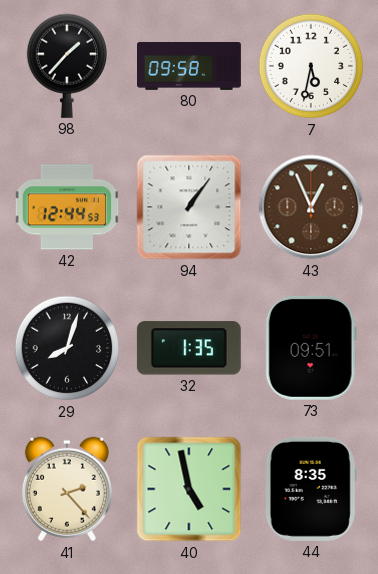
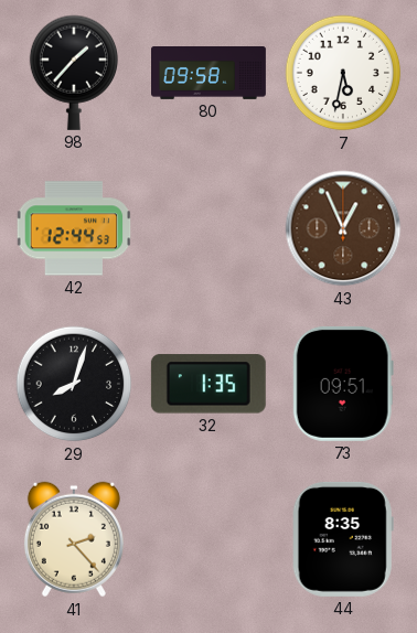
94: 1:06 -> none (189, 207)
40: 4:58 -> none (189, 489)
